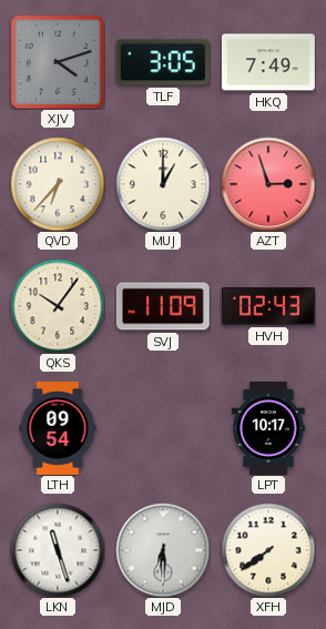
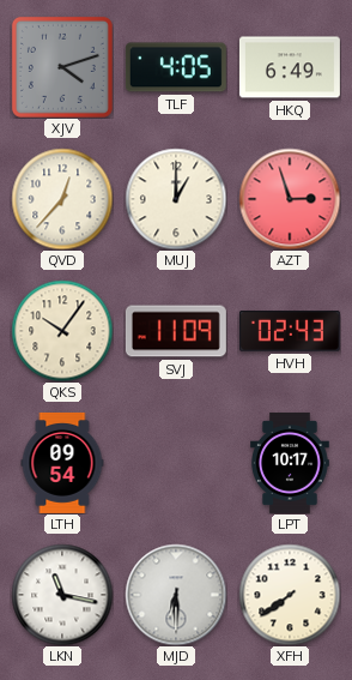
TLF: 3:05 -> 4:05 (176, 67)
HKQ: 7:49 -> 6:49 (290, 67)
QVD: 6:37 -> 12:37 (62, 199)
LKN: 11:27 -> 11:17 (62, 595)
